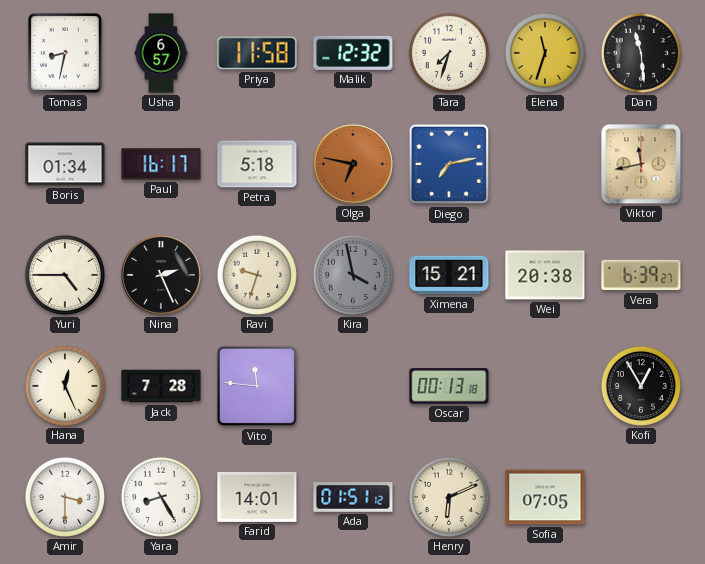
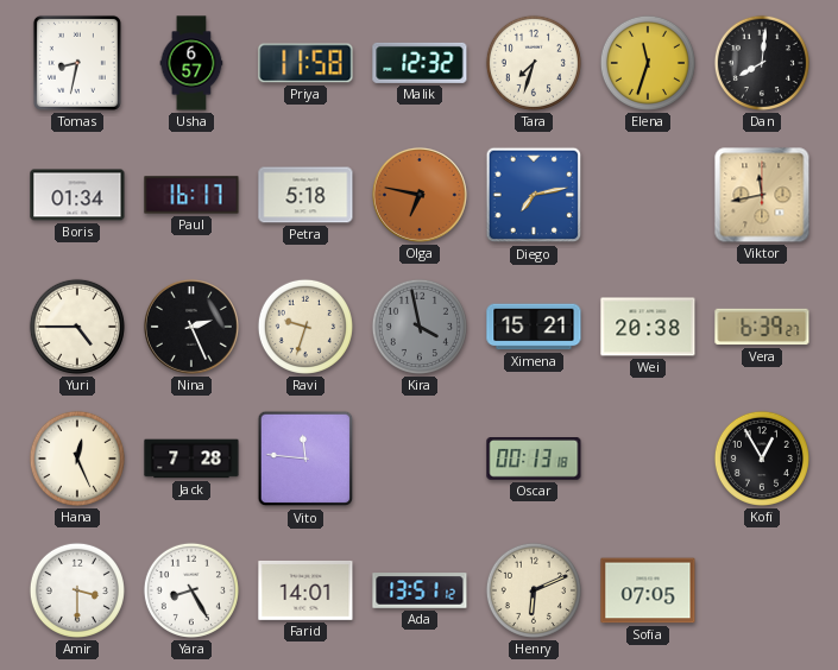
Dan: 11:29 -> 8:01 (762, 63)
Ada: 01:51 -> 13:51 (420, 590)
